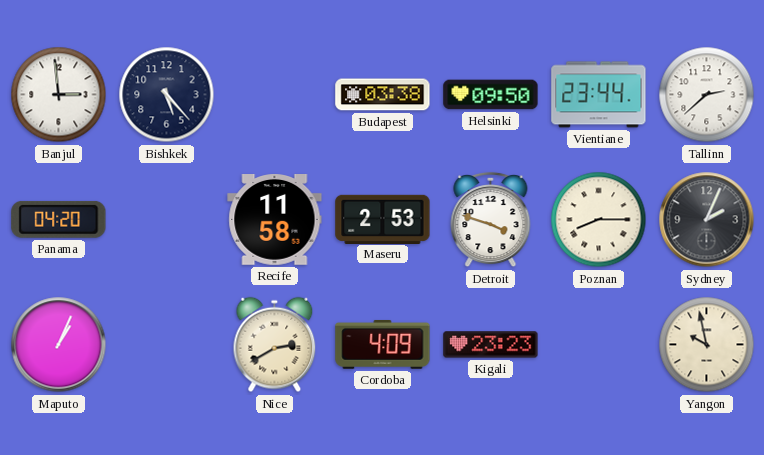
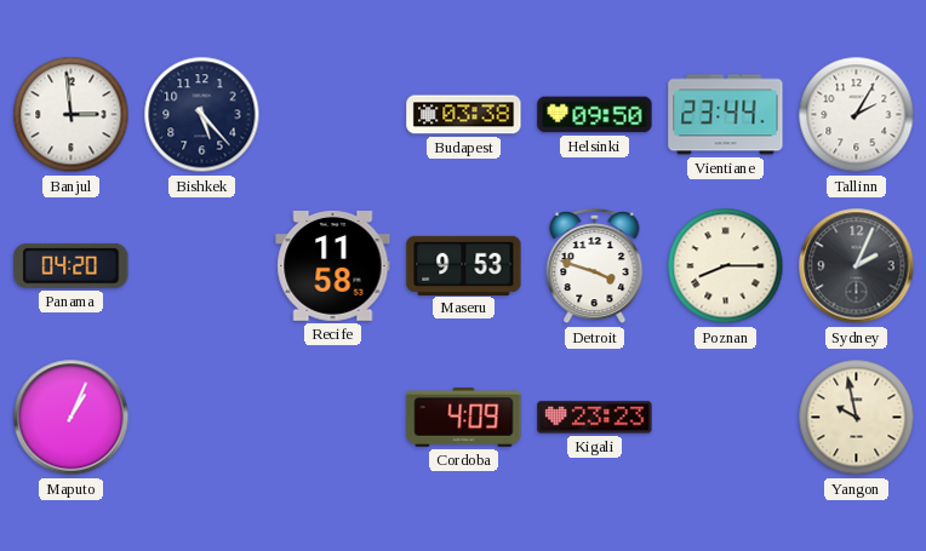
Tallinn: 2:38 -> 2:05 (857, 115)
Maseru: 2:53 -> 9:53 (464, 265)
Nice: 2:40 -> none (275, 345)
